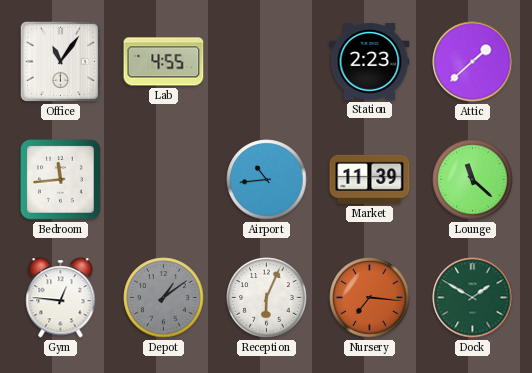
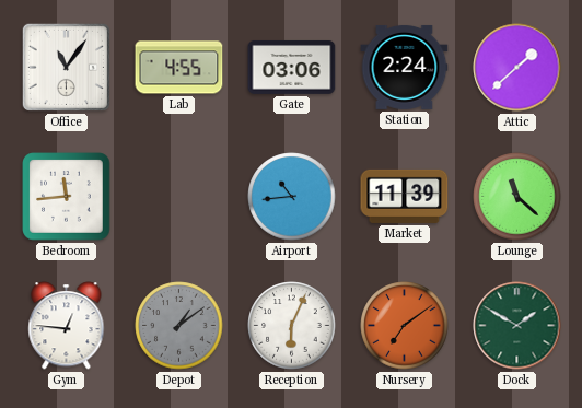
Gate: none -> 03:06 (292, 67)
Station: 2:23 -> 2:24 (405, 67)
Nursery: 7:16 -> 7:09 (405, 326)
